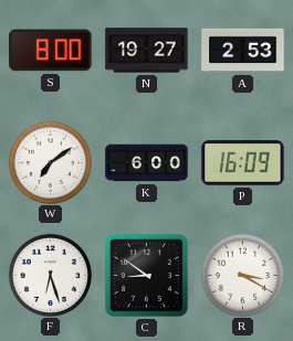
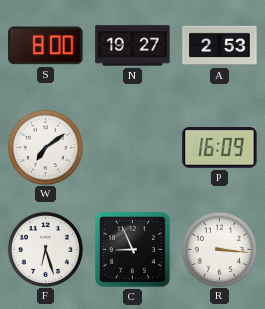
K: 6:00 -> none (147, 163)
C: 8:51 -> 8:56 (132, 249)
R: 3:20 -> 3:16 (219, 249)
